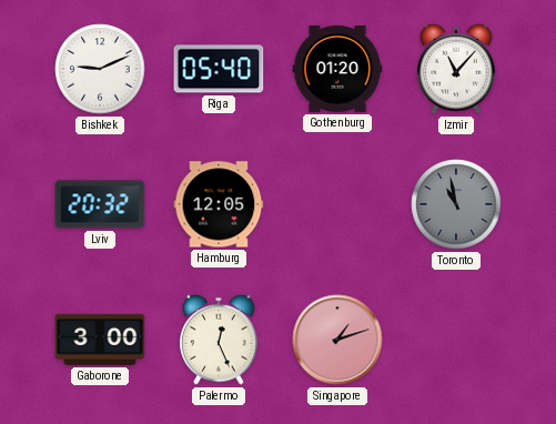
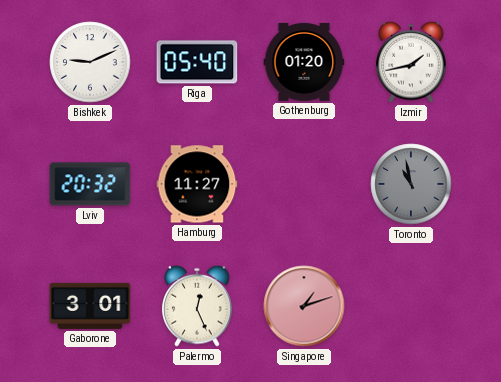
Izmir: 11:07 -> 1:43 (411, 62)
Hamburg: 12:05 -> 11:27 (197, 184)
Gaborone: 3:00 -> 3:01 (90, 306)
